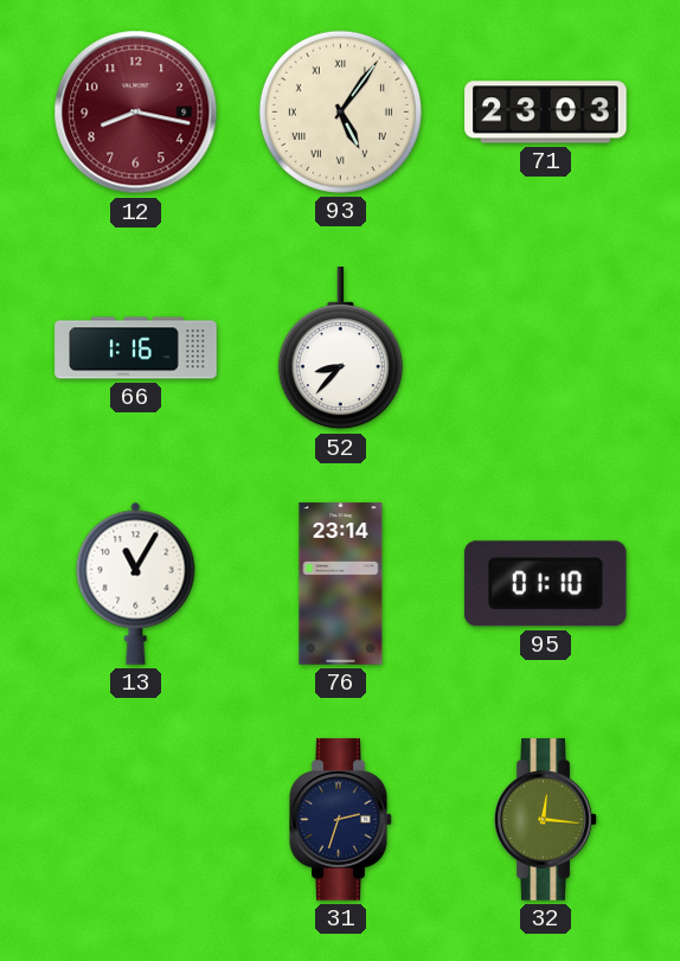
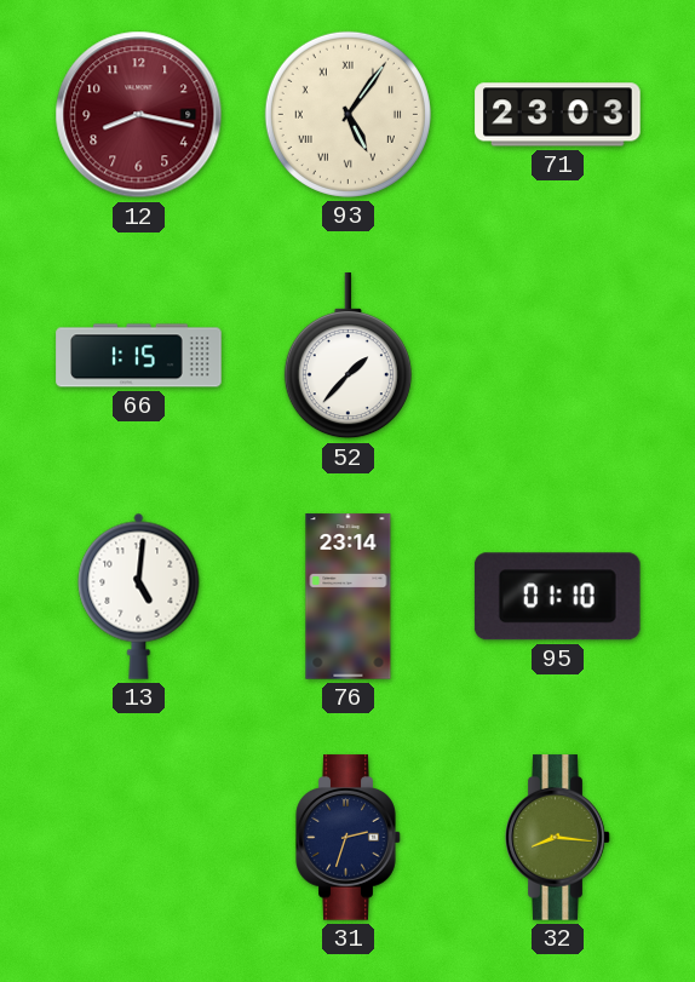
66: 1:16 -> 1:15 (139, 356)
52: 8:37 -> 1:37 (347, 356)
13: 11:05 -> 5:01 (139, 596)
32: 12:16 -> 8:16 (558, 838)
